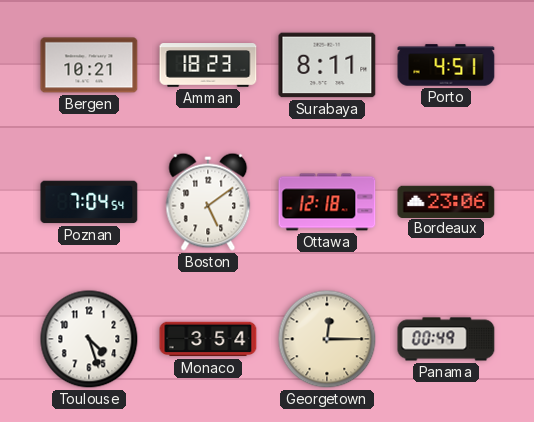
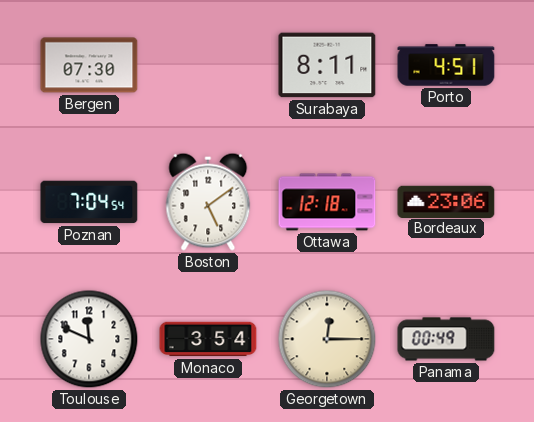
Bergen: 10:21 -> 07:30 (89, 65)
Amman: 18:23 -> none (208, 65)
Toulouse: 4:27 -> 11:49 (89, 339)
